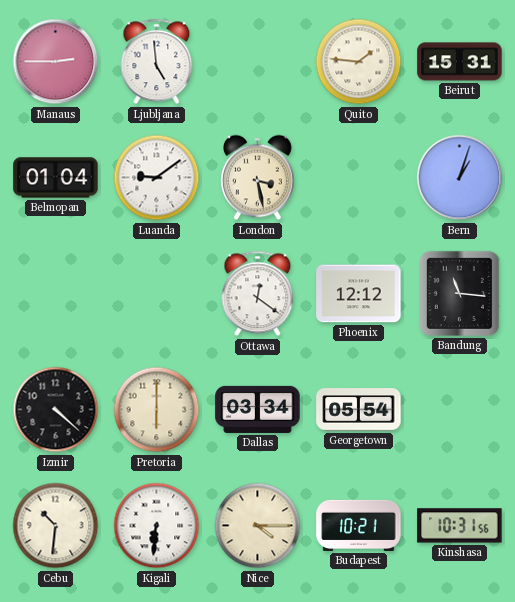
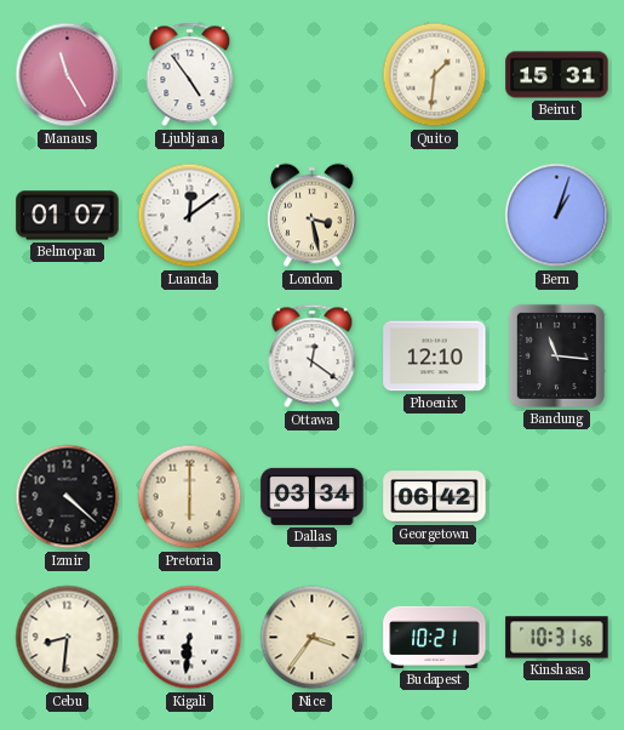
Manaus: 2:45 -> 11:25 (68, 75)
Ljubljana: 4:59 -> 4:54 (190, 75)
Quito: 1:46 -> 1:31 (435, 75)
Belmopan: 01:04 -> 01:07 (68, 216)
Luanda: 9:09 -> 12:09 (190, 216)
Phoenix: 12:12 -> 12:10 (435, 357)
Georgetown: 05:54 -> 06:42 (435, 497)
Cebu: 10:31 -> 8:31 (68, 638)
Nice: 4:15 -> 3:36 (313, 638)
